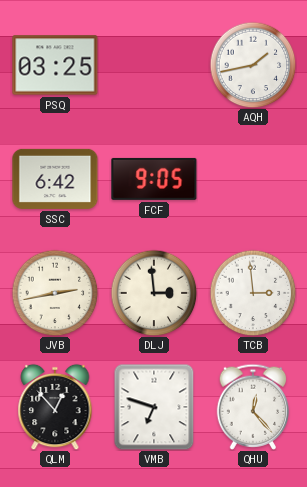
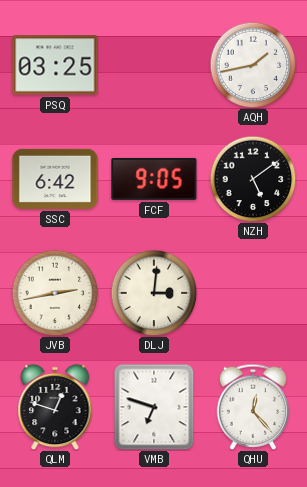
NZH: none -> 5:09 (253, 179)
DLJ: 2:59 -> 3:01 (154, 293)
TCB: 2:59 -> none (253, 293)
QLM: 12:53 -> 12:48 (55, 407)
